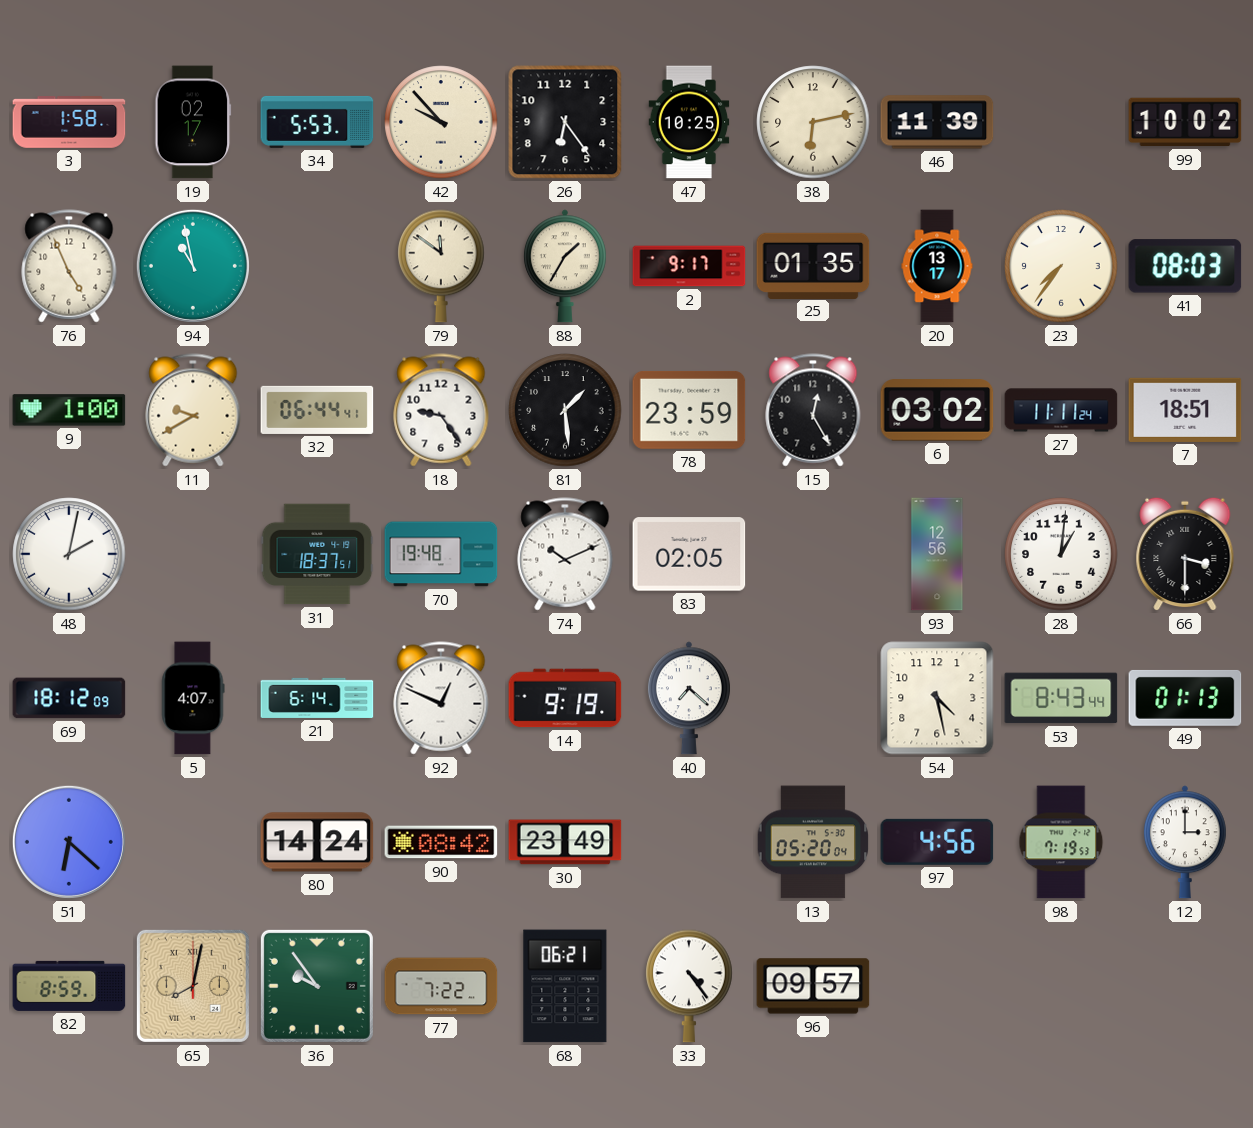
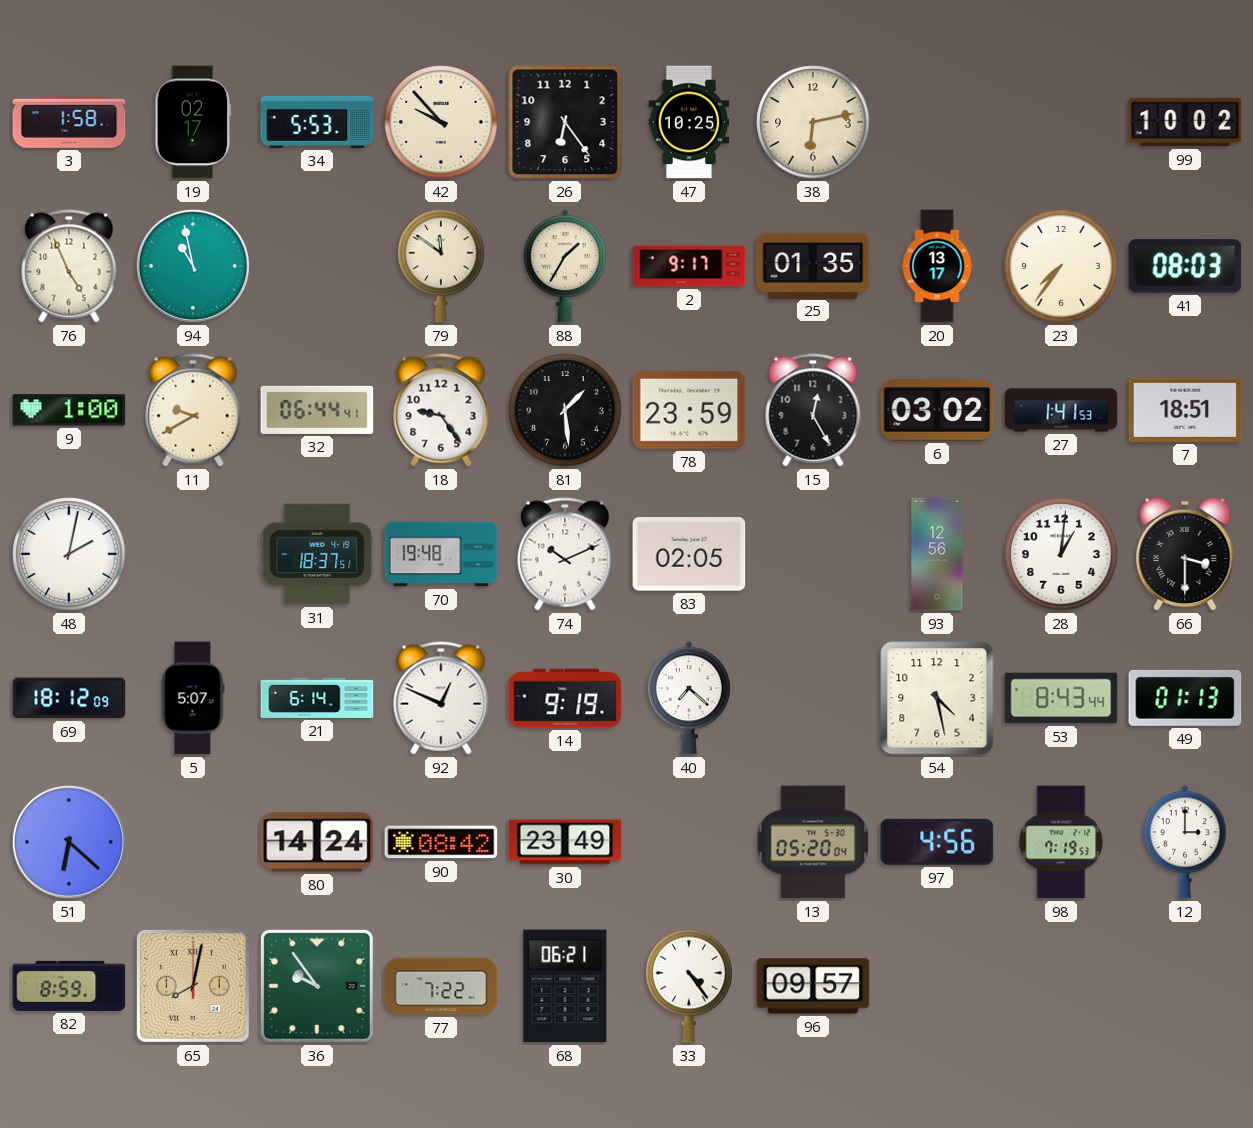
46: 11:39 -> none (937, 122)
27: 11:11 -> 1:41 (1061, 410)
5: 4:07 -> 5:07 (193, 698)
